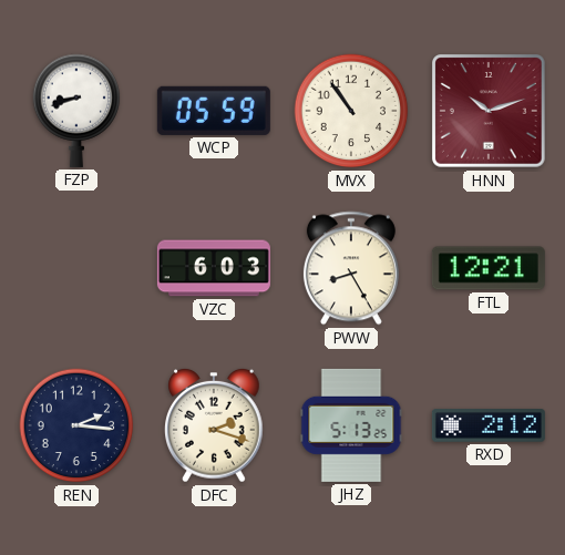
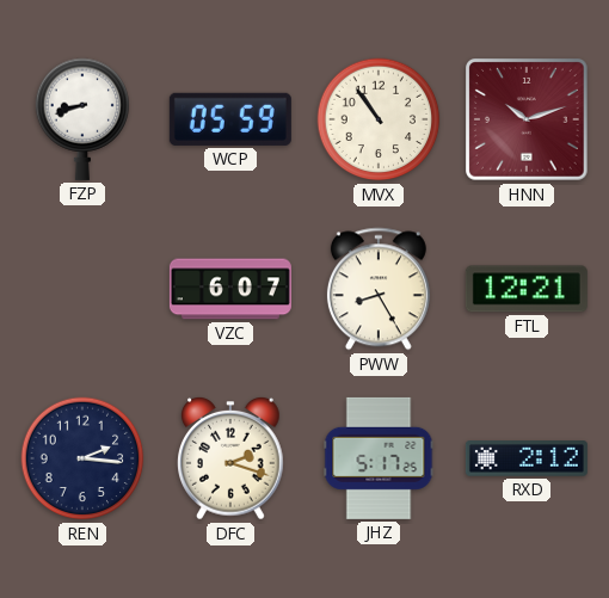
VZC: 6:03 -> 6:07 (230, 289)
JHZ: 5:13 -> 5:17 (379, 458)
